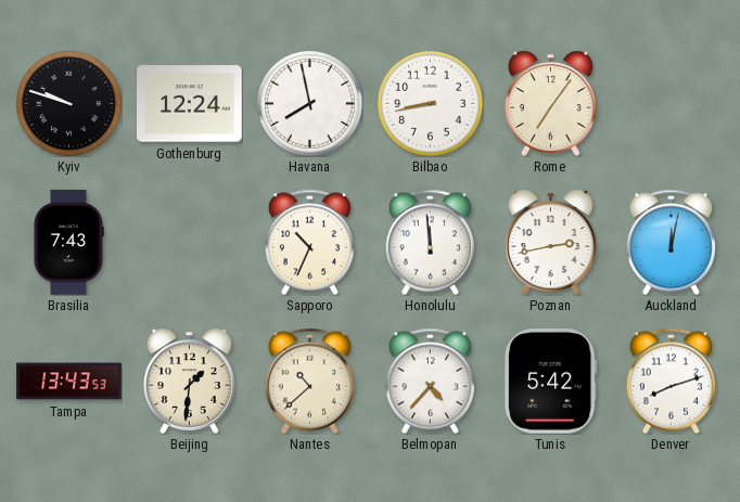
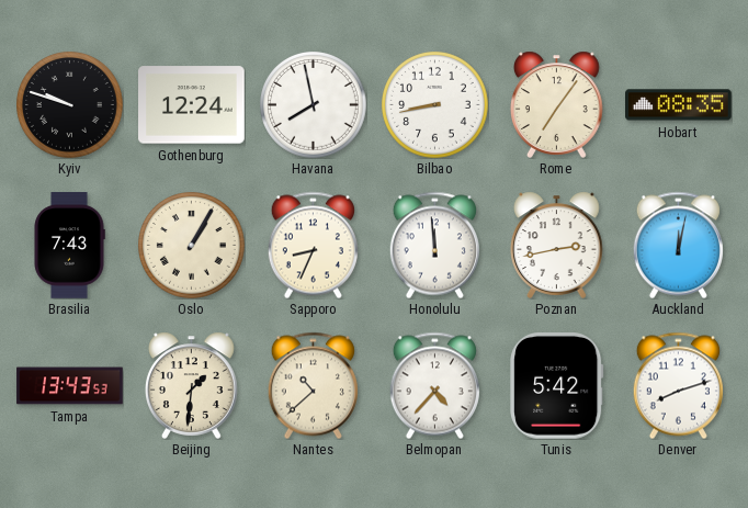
Hobart: none -> 08:35 (679, 105)
Oslo: none -> 1:05 (192, 246)
Sapporo: 10:34 -> 8:34 (313, 245)
